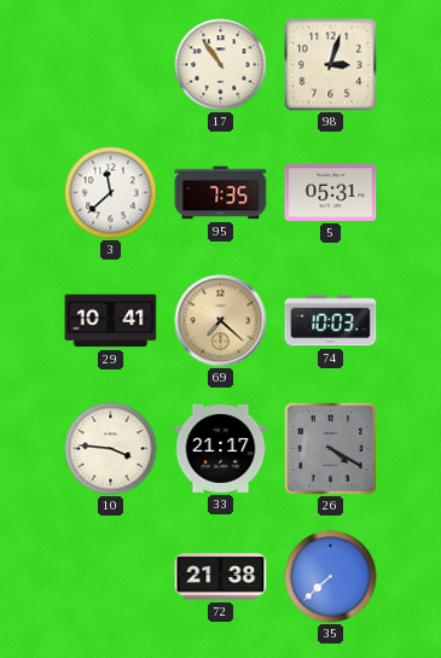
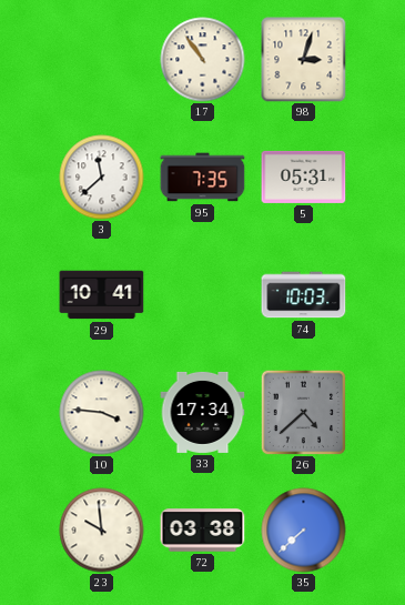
69: 7:22 -> none (221, 321)
33: 21:17 -> 17:34 (203, 412)
26: 4:20 -> 4:38 (303, 412)
23: none -> 9:59 (102, 531)
72: 21:38 -> 03:38 (203, 531)
